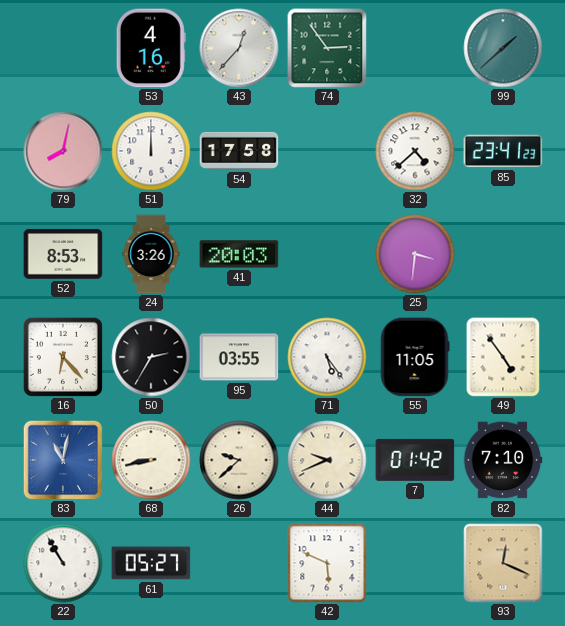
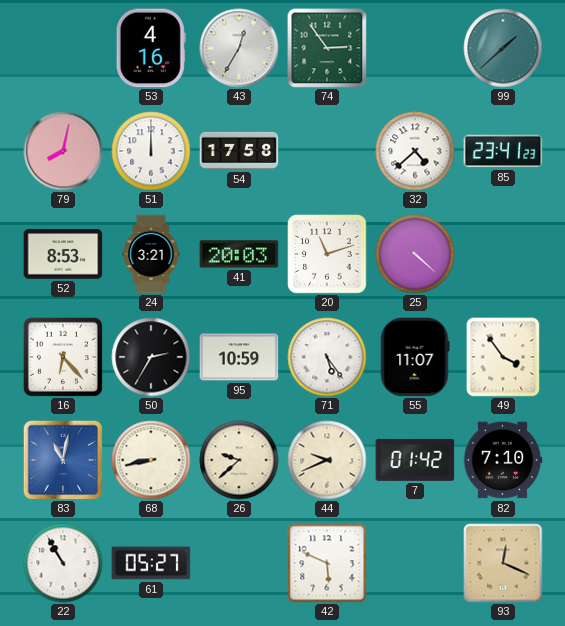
43: 12:37 -> 12:35 (239, 48)
24: 3:26 -> 3:21 (151, 254)
20: none -> 11:12 (327, 254)
25: 3:31 -> 4:22 (415, 254)
95: 03:55 -> 10:59 (239, 357)
55: 11:05 -> 11:07 (415, 357)
49: 4:54 -> 3:54 (503, 357)
